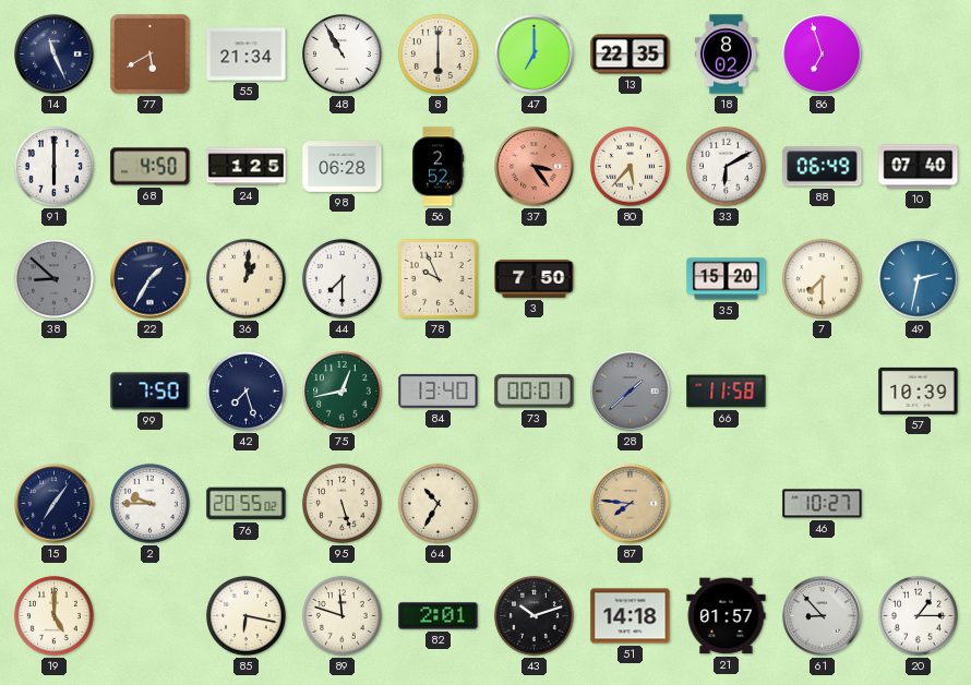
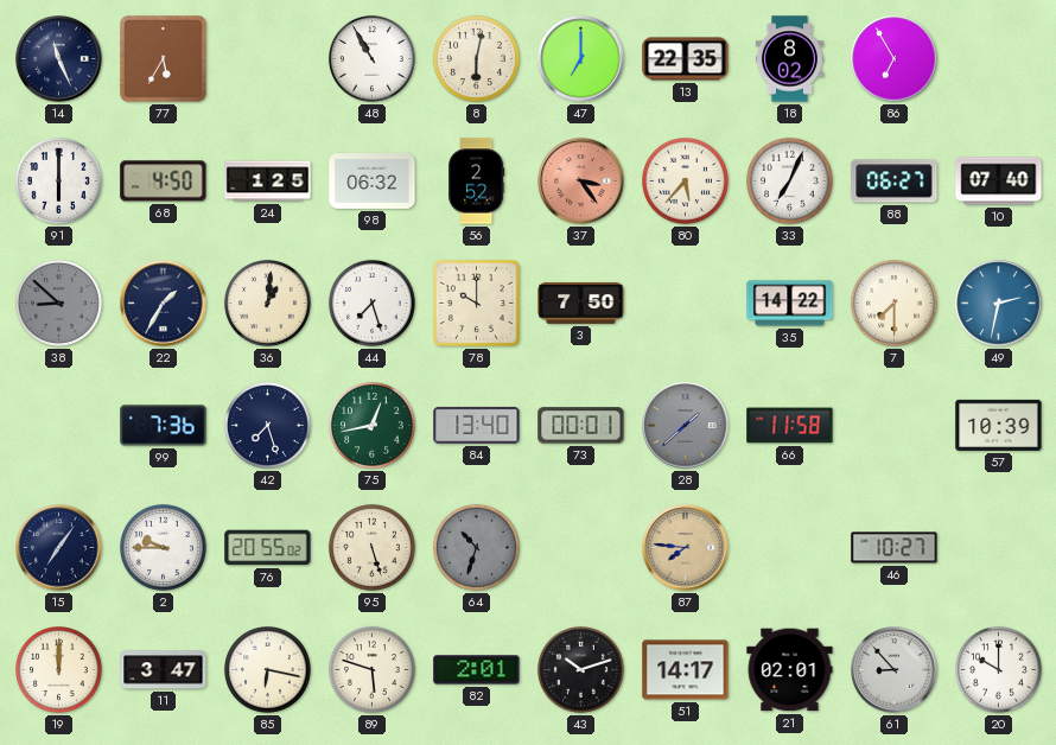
77: 5:40 -> 5:35 (164, 59)
55: 21:34 -> none (247, 55)
8: 6:00 -> 6:02 (476, 58)
86: 6:57 -> 6:55 (895, 59)
98: 06:28 -> 06:32 (373, 182)
33: 6:10 -> 7:04 (789, 180)
88: 06:49 -> 06:27 (895, 182)
44: 7:30 -> 7:27 (371, 303)
78: 9:56 -> 10:00 (476, 303)
35: 15:20 -> 14:22 (790, 304)
99: 7:50 -> 7:36 (164, 426)
64: 10:35 -> 10:33 (476, 547)
64 dial: cream -> grey (476, 547)
19: 5:00 -> 12:00 (58, 669)
11: none -> 3:47 (164, 670)
89: 11:48 -> 5:48 (371, 669)
51: 14:18 -> 14:17 (686, 670)
21: 01:57 -> 02:01 (790, 670)
20: 1:15 -> 10:00 (998, 669)
